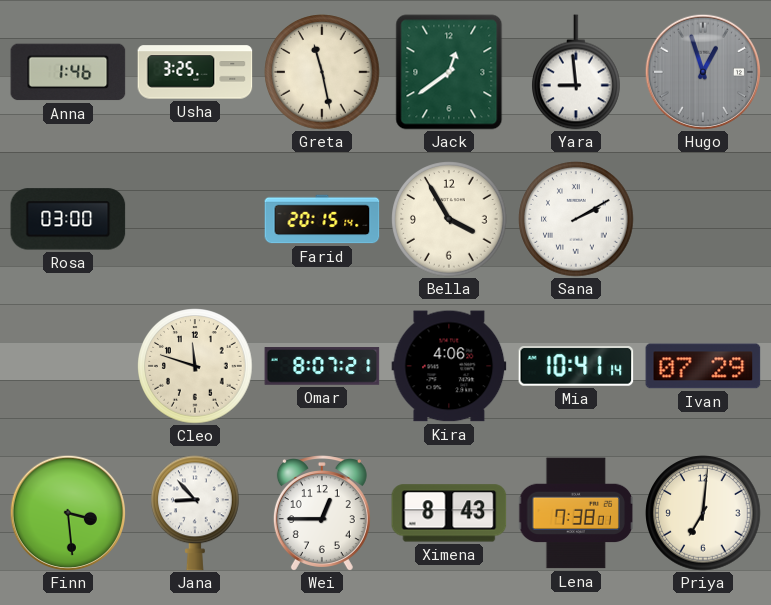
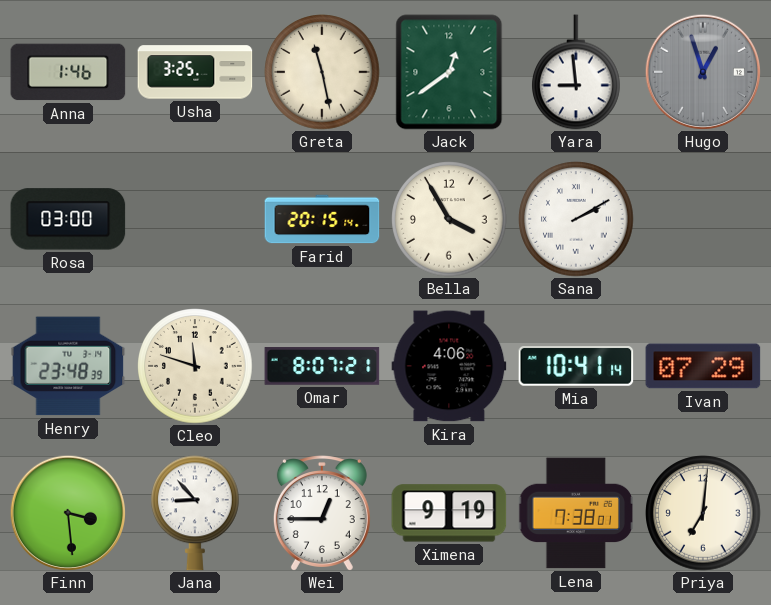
Henry: none -> 23:48 (68, 366)
Ximena: 8:43 -> 9:19 (449, 513)
